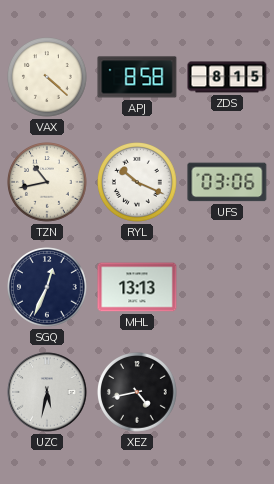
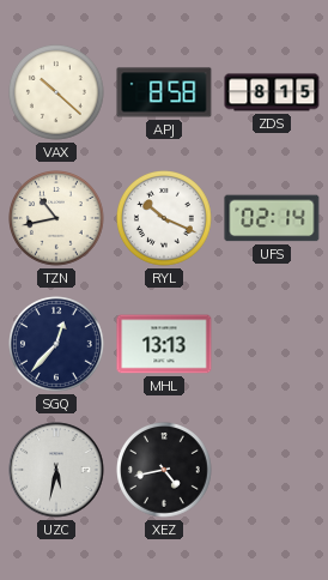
VAX: 4:22 -> 10:22 (57, 93)
UFS: 03:06 -> 02:14 (272, 218)
SGQ: 12:34 -> 12:37 (57, 345)
